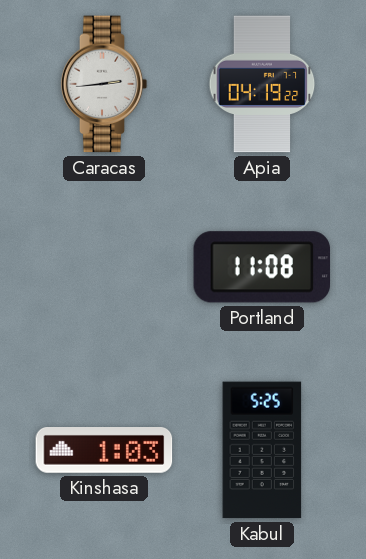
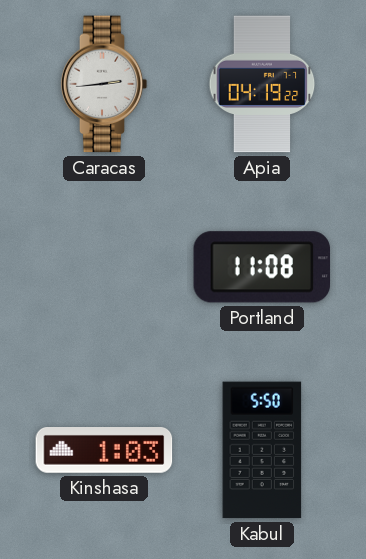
Kabul: 5:25 -> 5:50 (262, 450)
